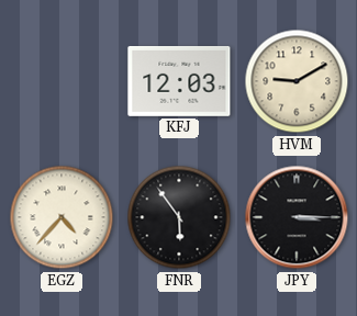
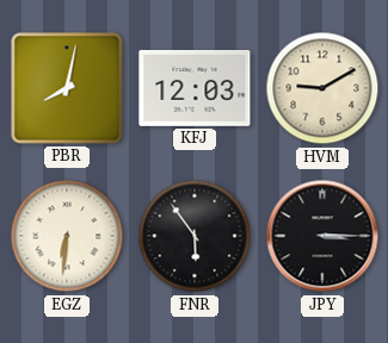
PBR: none -> 8:02 (67, 88)
EGZ: 4:37 -> 6:31 (67, 236)
